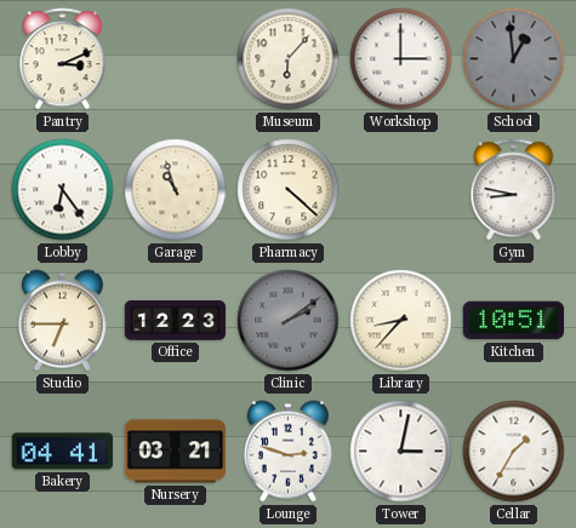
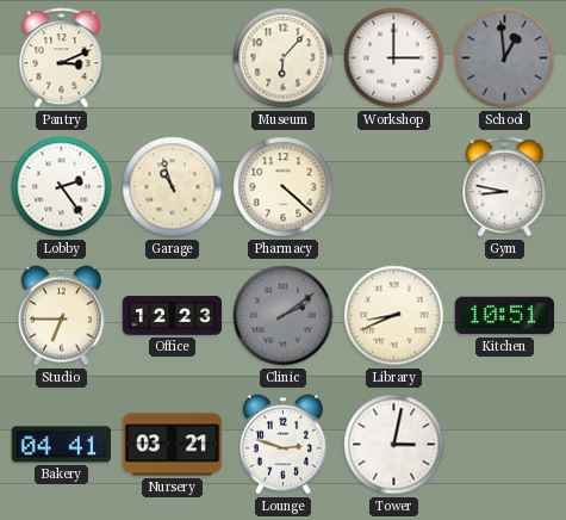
Lobby: 6:24 -> 2:24 (62, 187)
Library: 8:37 -> 8:41 (394, 316)
Cellar: 1:35 -> none (514, 452)
